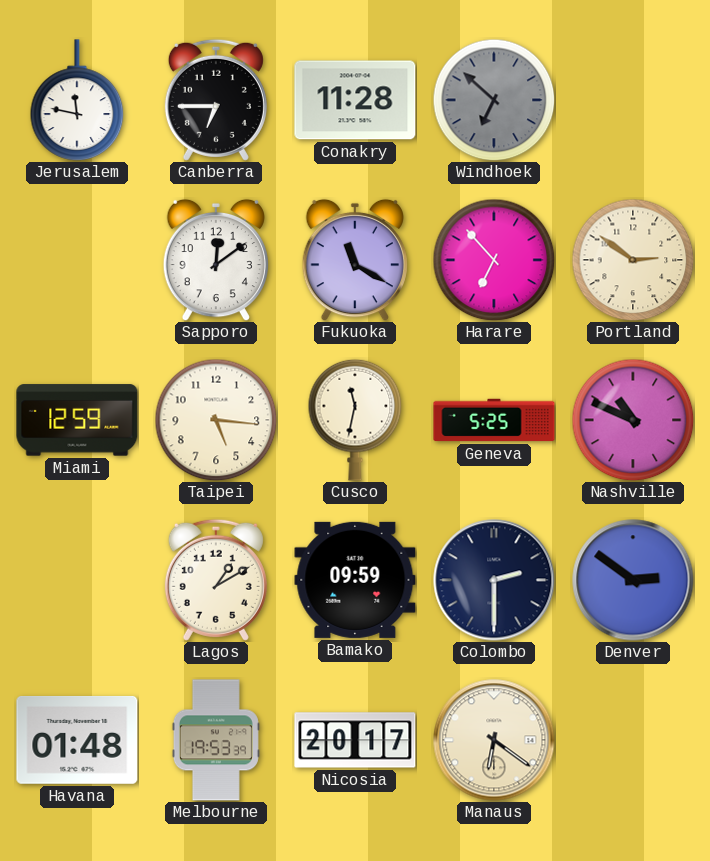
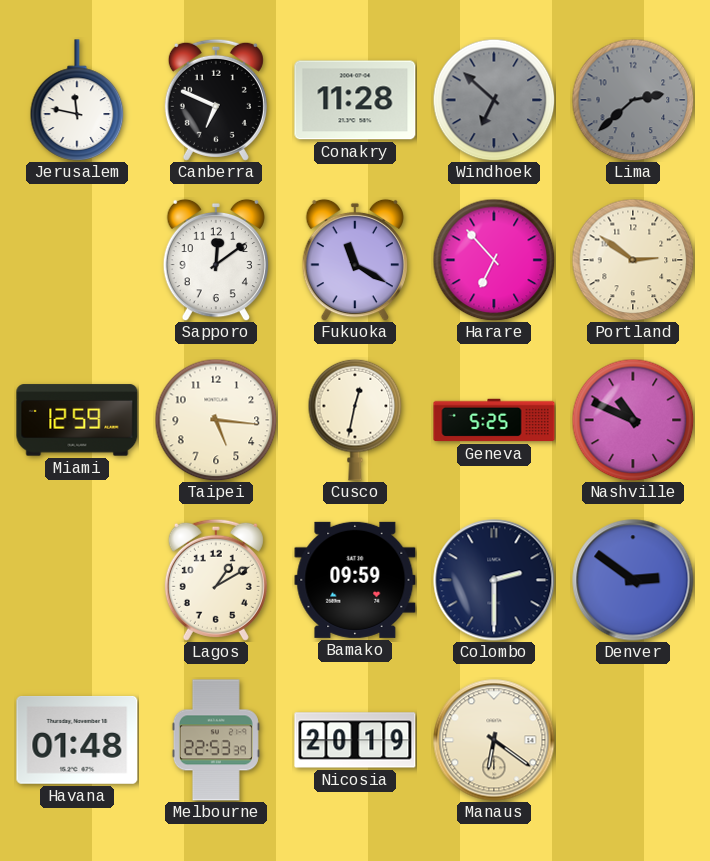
Canberra: 6:45 -> 6:49 (216, 100)
Lima: none -> 2:38 (633, 100)
Cusco: 11:32 -> 12:32 (355, 420)
Melbourne: 19:53 -> 22:53 (216, 740)
Nicosia: 20:17 -> 20:19 (355, 740)
